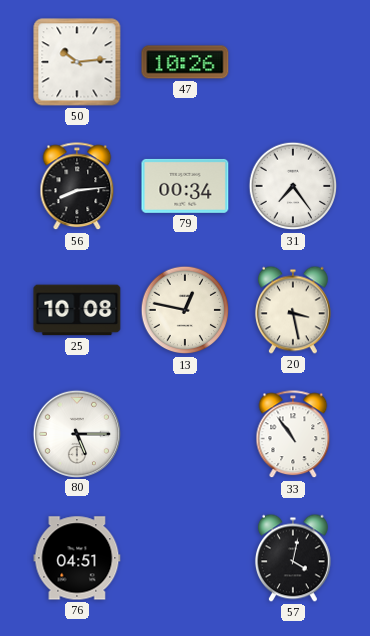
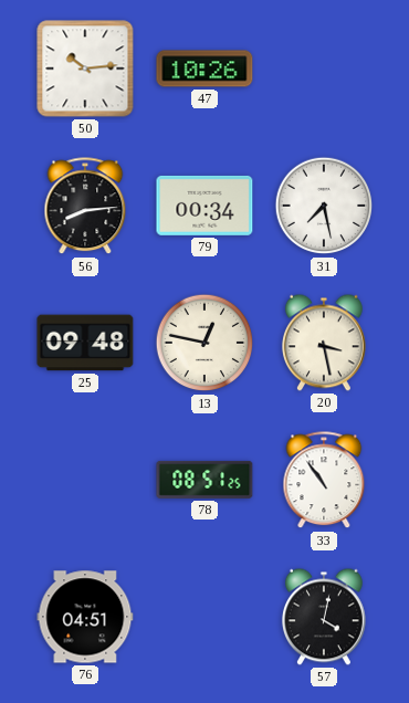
31: 7:24 -> 7:28 (324, 206)
25: 10:08 -> 09:48 (85, 343)
80: 5:15 -> none (76, 433)
78: none -> 08:51 (204, 480)
